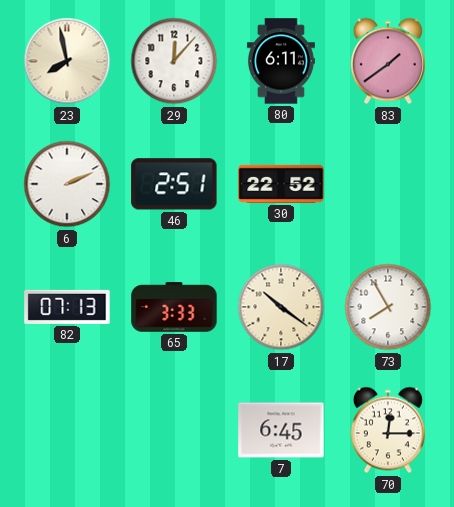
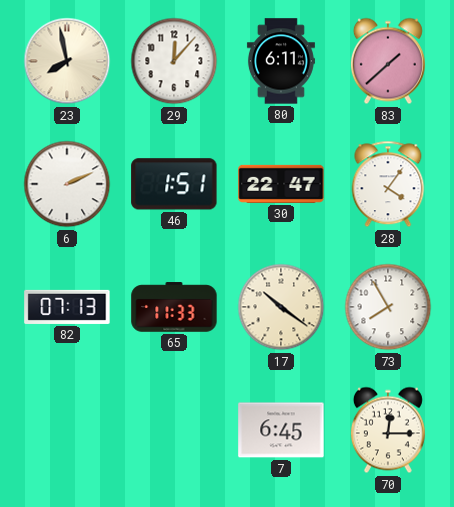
83: 1:39 -> 1:38 (388, 61)
46: 2:51 -> 1:51 (174, 184)
30: 22:52 -> 22:47 (281, 184)
28: none -> 4:06 (388, 184)
65: 3:33 -> 11:33 (174, 307)
